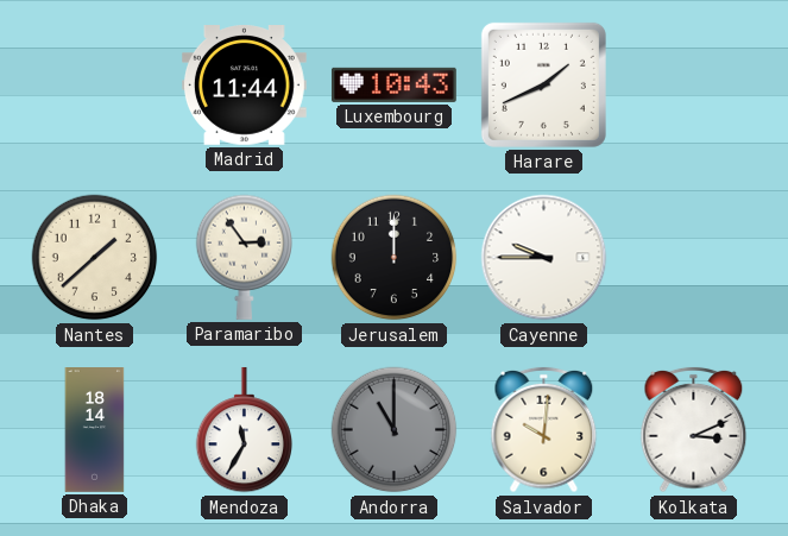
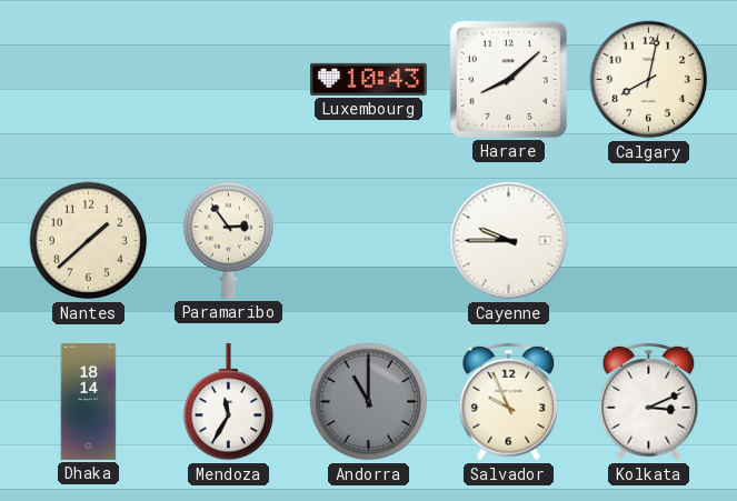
Madrid: 11:44 -> none (244, 86)
Harare: 1:41 -> 8:08 (508, 79)
Calgary: none -> 8:02 (649, 80)
Jerusalem: 12:00 -> none (395, 258)
Salvador: 10:01 -> 9:56 (509, 402)
